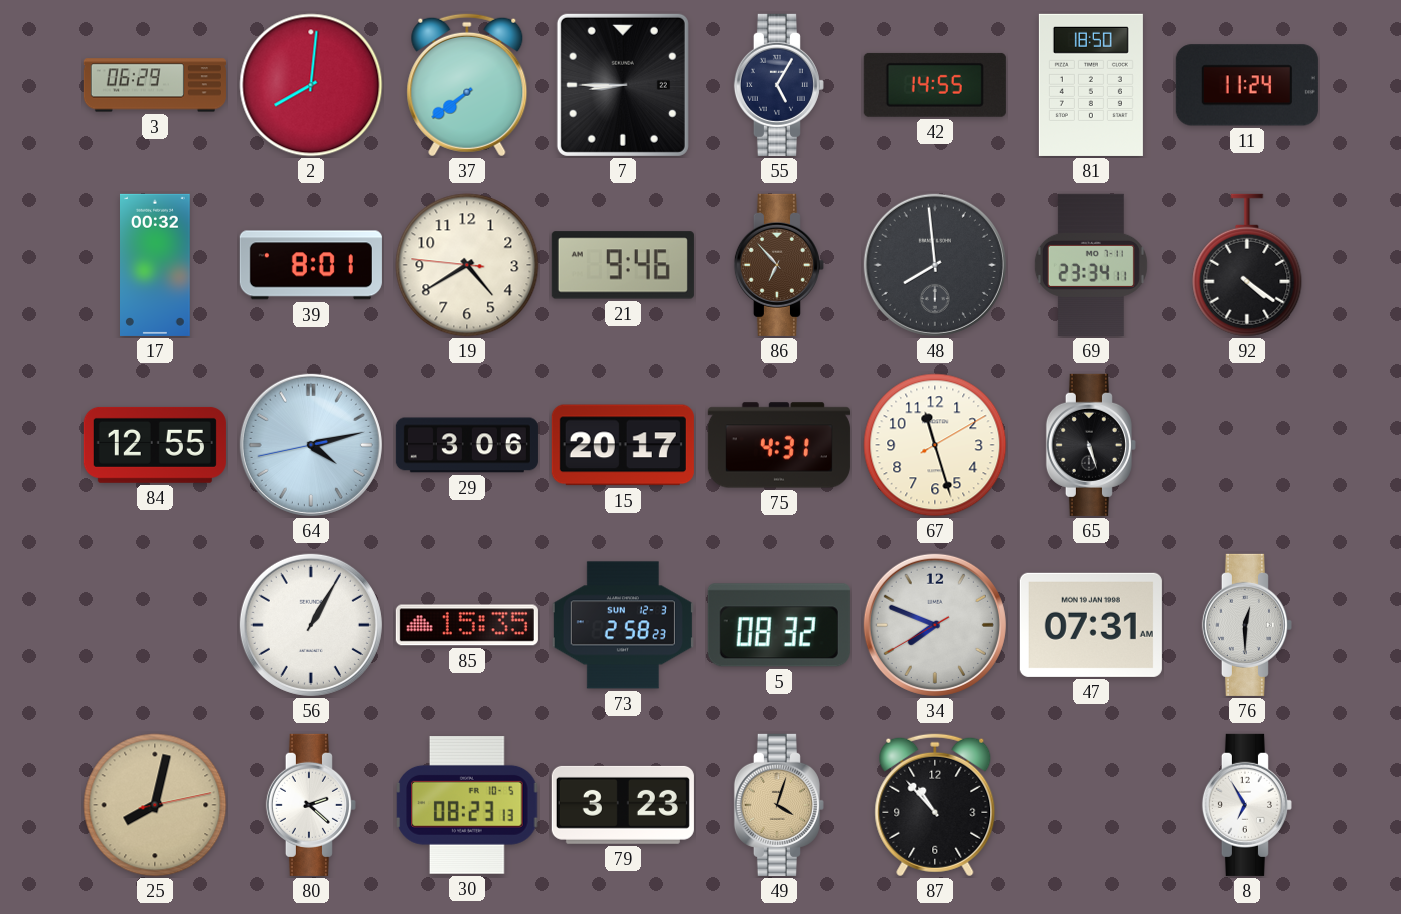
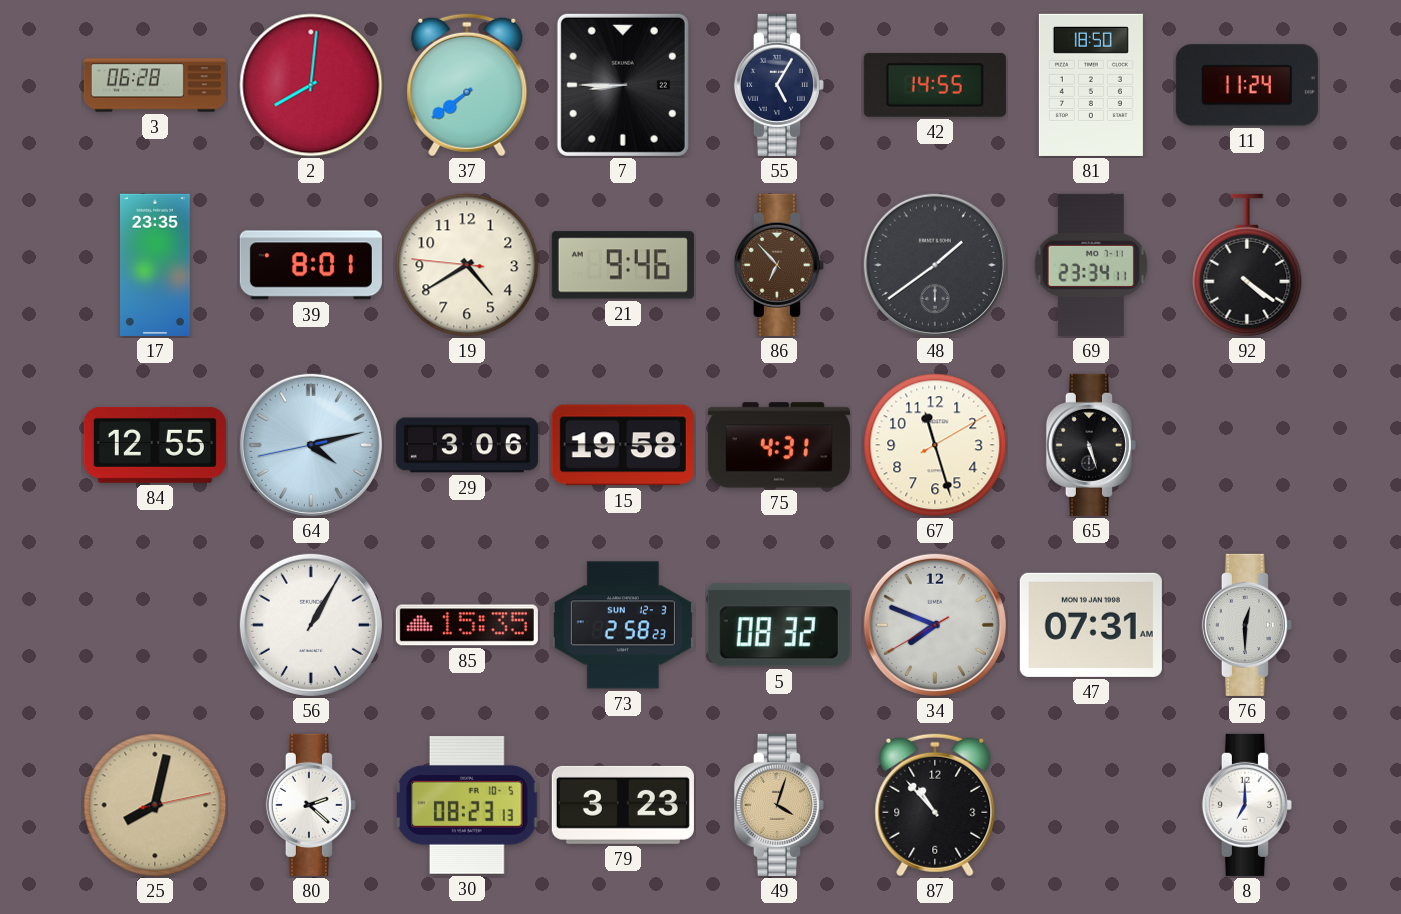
3: 06:29 -> 06:28 (155, 85)
17: 00:32 -> 23:35 (156, 265)
48: 7:59 -> 1:39 (935, 265)
15: 20:17 -> 19:58 (623, 445)
8: 6:55 -> 7:00 (1247, 805)
